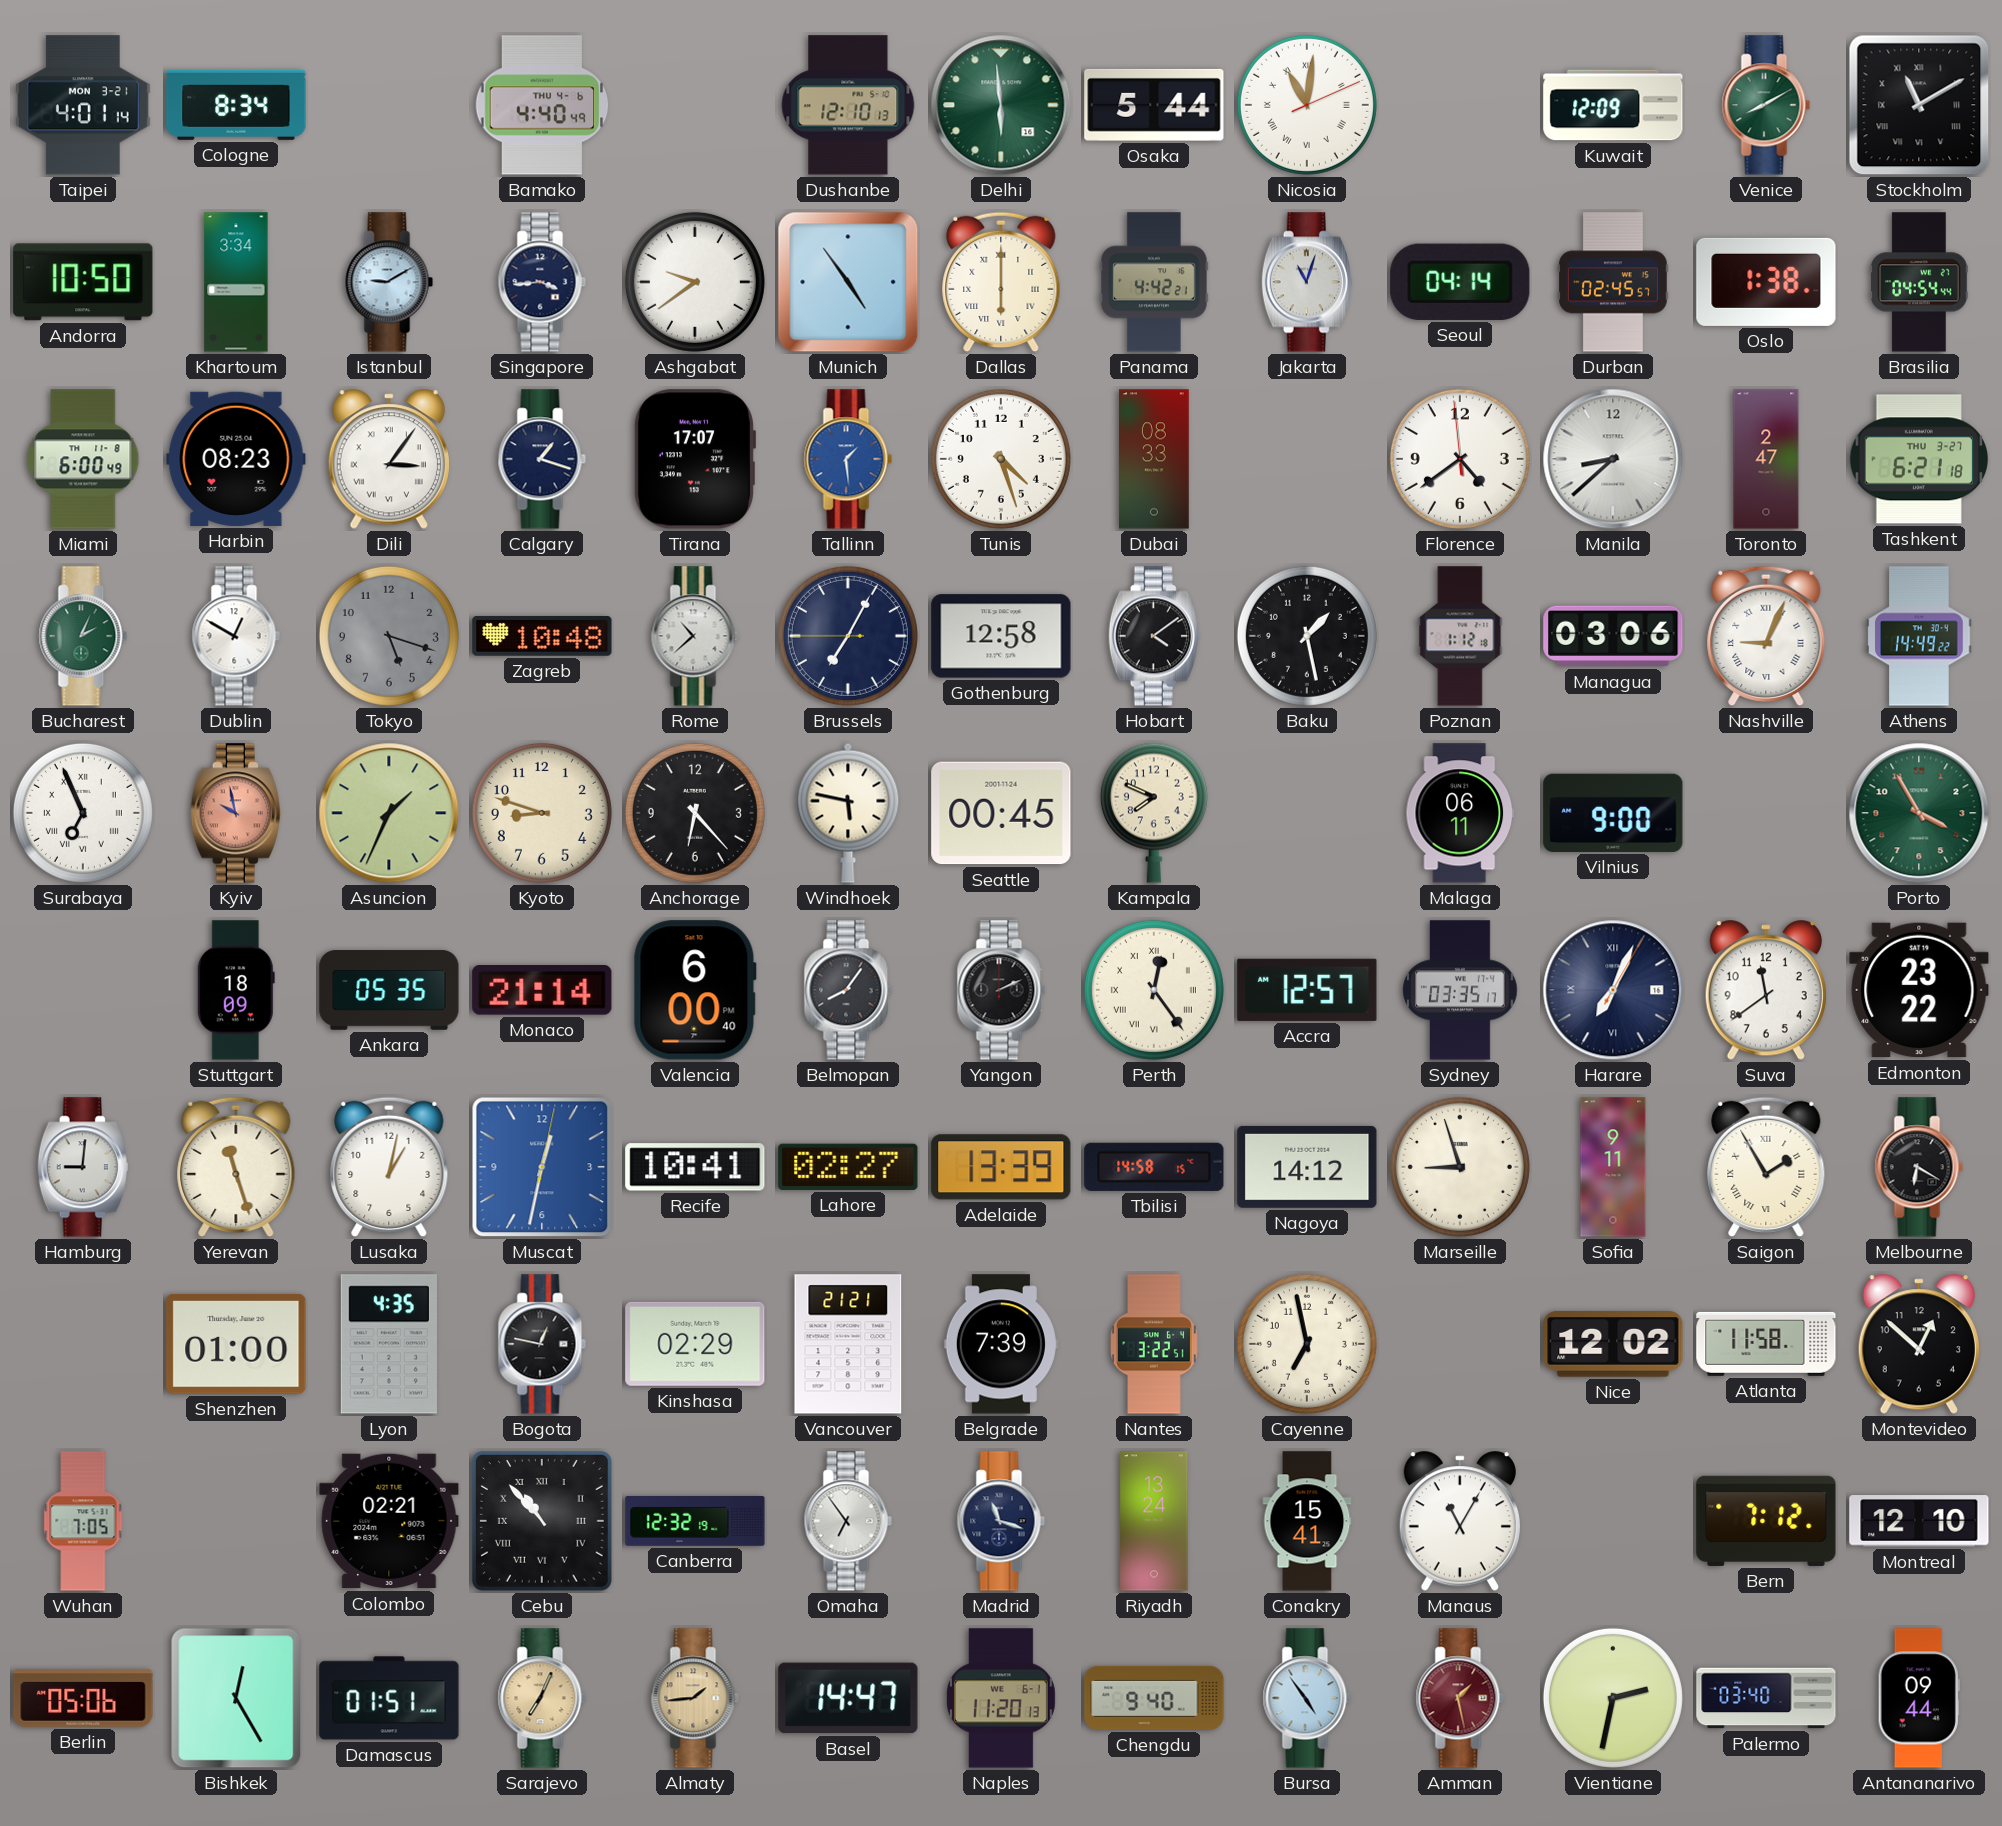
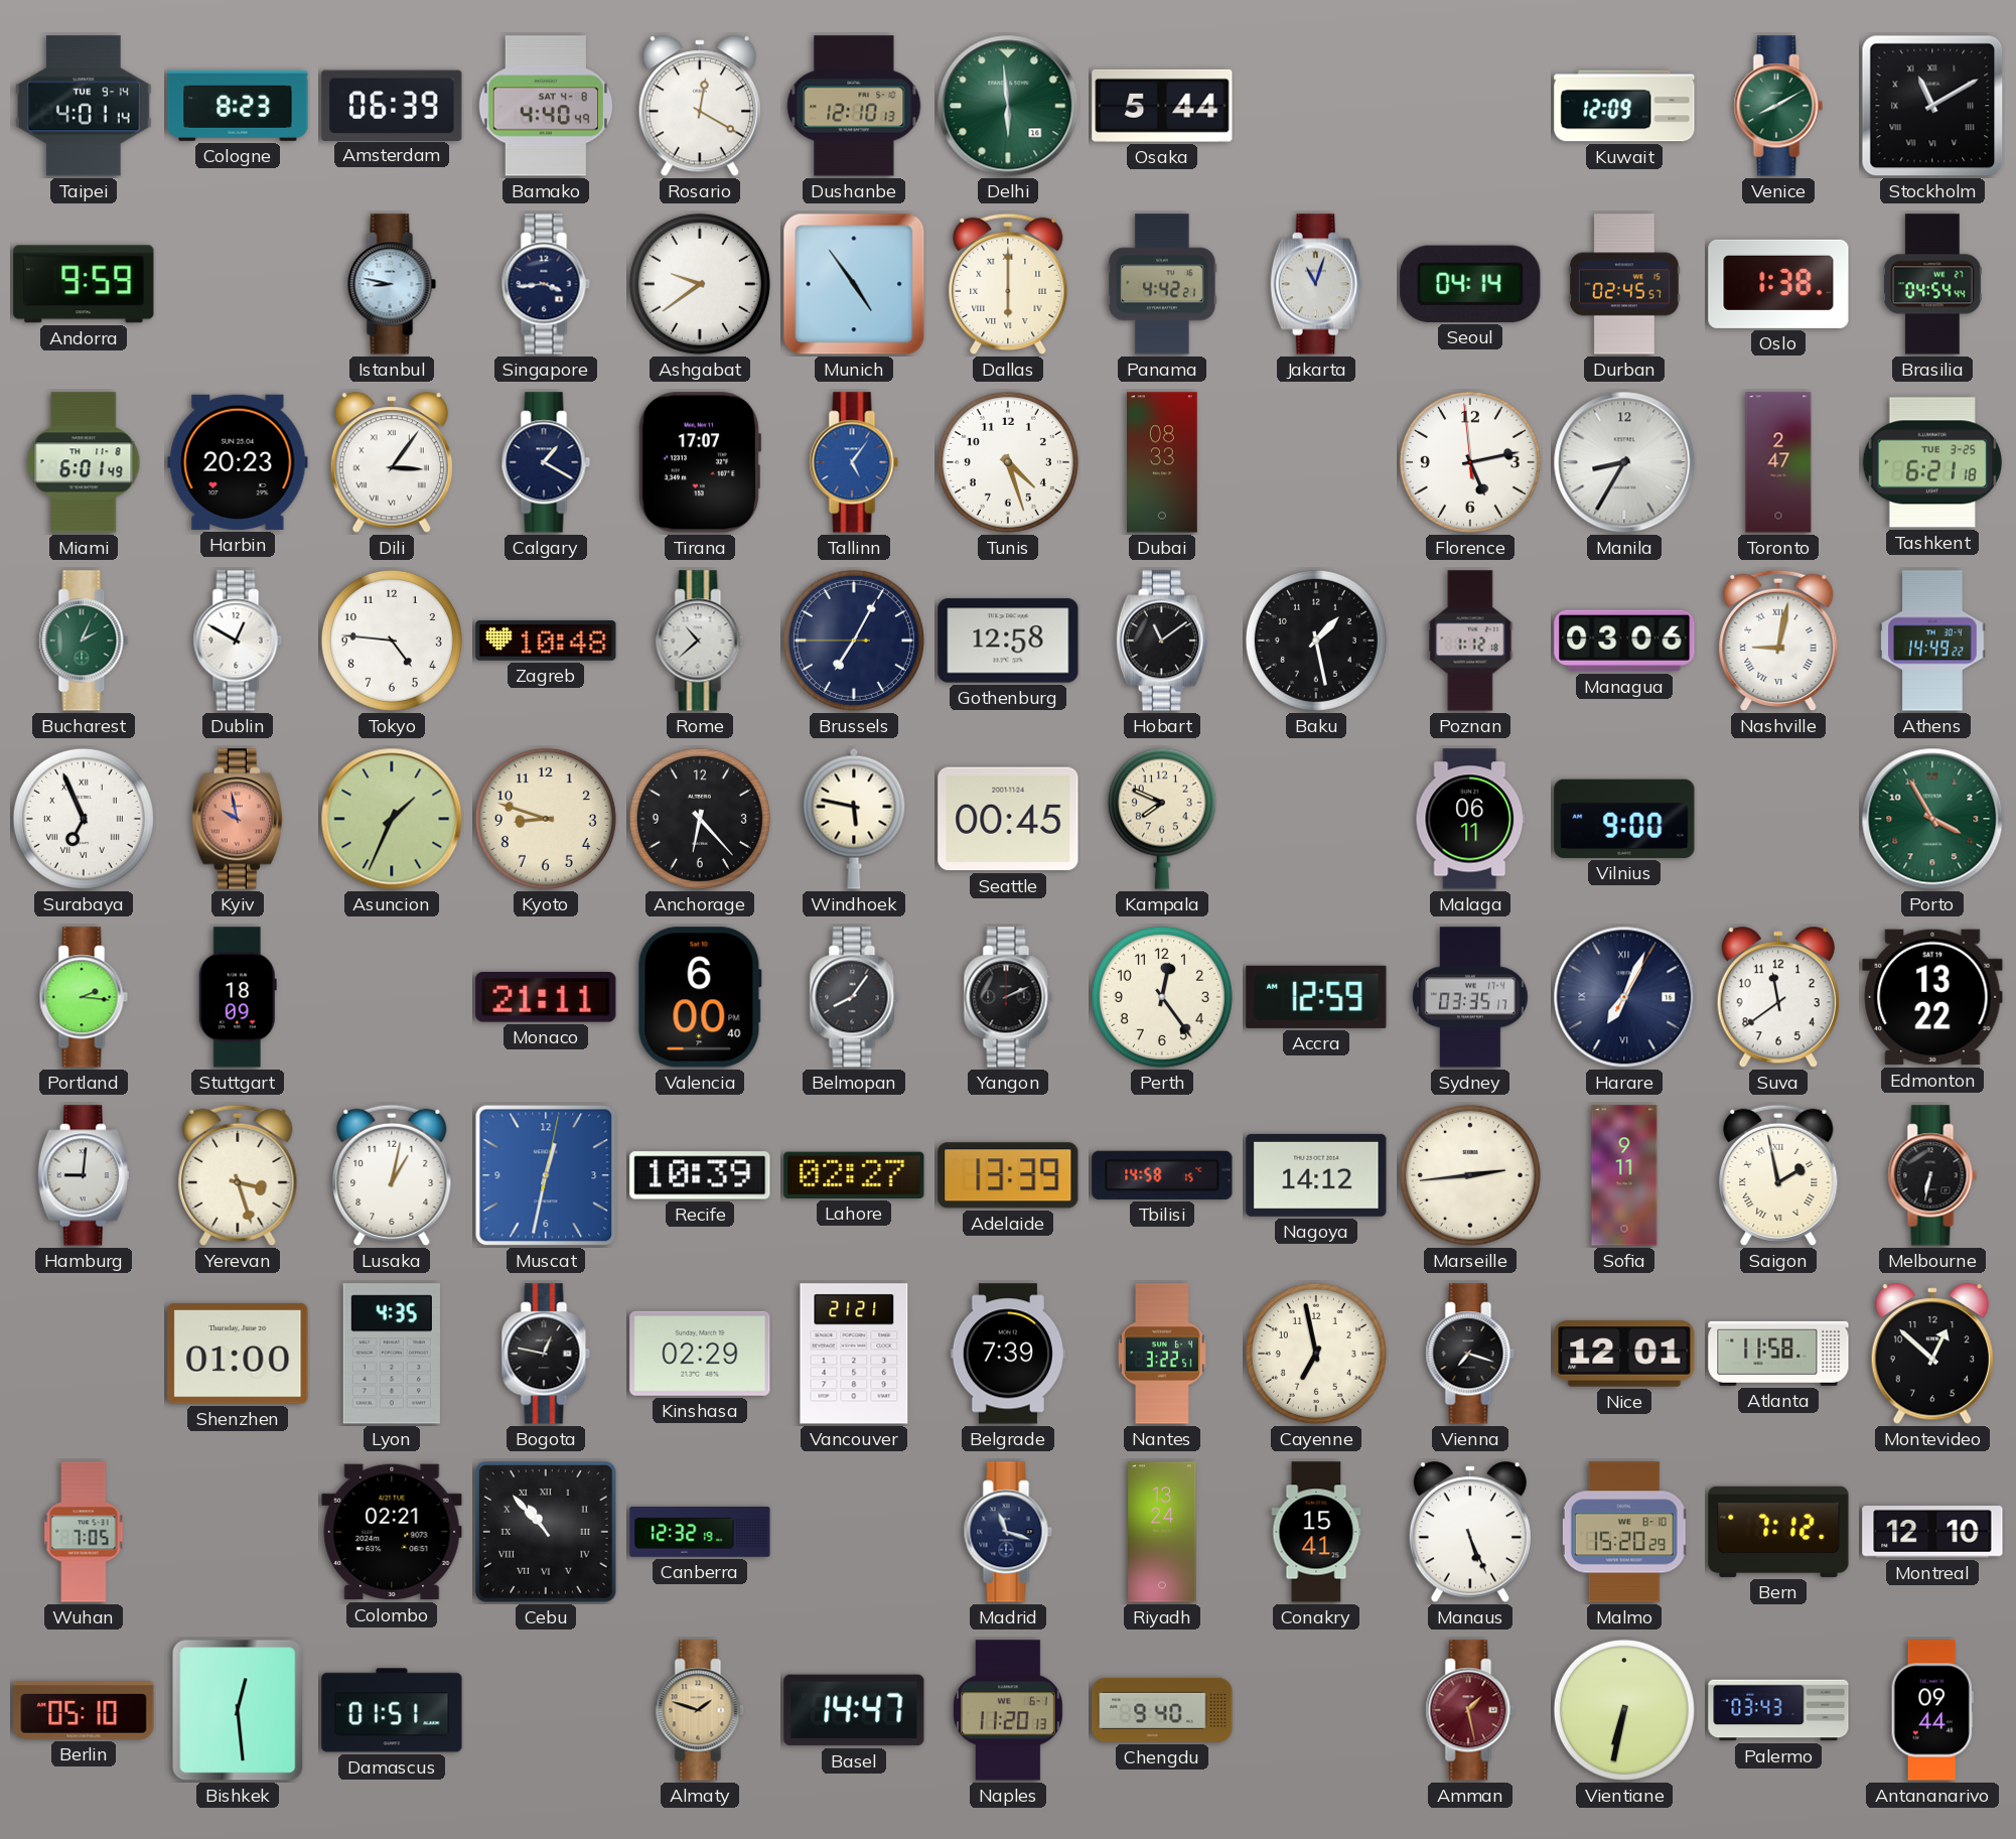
Taipei date: MON 3-21 -> TUE 9-14 (84, 106)
Cologne: 8:34 -> 8:23 (238, 106)
Amsterdam: none -> 06:39 (392, 105)
Bamako date: THU 4-6 -> SAT 4-8 (546, 106)
Rosario: none -> 12:20 (700, 107)
Nicosia: 11:01 -> none (1307, 105)
Andorra: 10:50 -> 9:59 (84, 284)
Khartoum: 3:34 -> none (236, 282)
Istanbul: 9:10 -> 8:47 (392, 284)
Miami: 6:00 -> 6:01 (84, 462)
Harbin: 08:23 -> 20:23 (238, 462)
Calgary: 1:18 -> 1:20 (546, 462)
Tallinn: 1:29 -> 5:06 (854, 462)
Florence: 4:38 -> 5:12 (1470, 462)
Manila: 8:38 -> 8:35 (1624, 462)
Tashkent date: THU 3-27 -> TUE 3-25 (1931, 462)
Tokyo: 5:18 -> 4:46 (392, 641)
Tokyo dial: grey -> white (392, 641)
Hobart: 4:09 -> 11:09 (1162, 641)
Nashville: 9:04 -> 9:02 (1778, 641)
Portland: none -> 2:16 (84, 997)
Ankara: 05:35 -> none (389, 990)
Monaco: 21:14 -> 21:11 (546, 998)
Perth numerals: Roman -> Arabic (1162, 997)
Accra: 12:57 -> 12:59 (1316, 997)
Edmonton: 23:22 -> 13:22 (1932, 997)
Yerevan: 11:27 -> 3:27 (238, 1175)
Recife: 10:41 -> 10:39 (700, 1175)
Marseille: 8:57 -> 2:44 (1470, 1175)
Saigon: 1:55 -> 1:58 (1778, 1175)
Melbourne: 6:20 -> 6:32 (1932, 1175)
Vienna: none -> 7:18 (1470, 1354)
Nice: 12:02 -> 12:01 (1624, 1354)
Omaha: 6:54 -> none (848, 1521)
Manaus: 11:05 -> 5:26 (1470, 1533)
Malmo: none -> 15:20 (1624, 1532)
Berlin: 05:06 -> 05:10 (84, 1710)
Bishkek: 12:25 -> 12:29 (238, 1710)
Sarajevo: 7:04 -> none (542, 1698)
Almaty: 1:44 -> 1:48 (700, 1710)
Bursa: 4:54 -> none (1307, 1698)
Vientiane: 2:32 -> 6:32 (1624, 1710)
Palermo: 03:40 -> 03:43 (1778, 1710)
